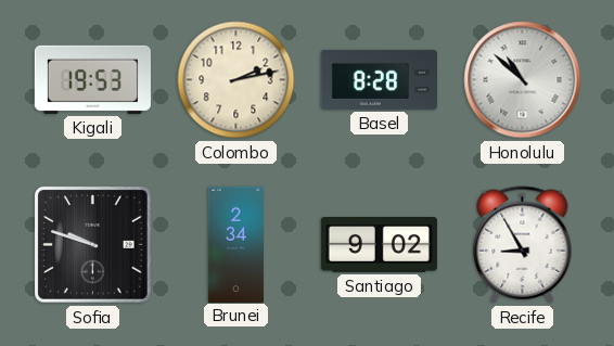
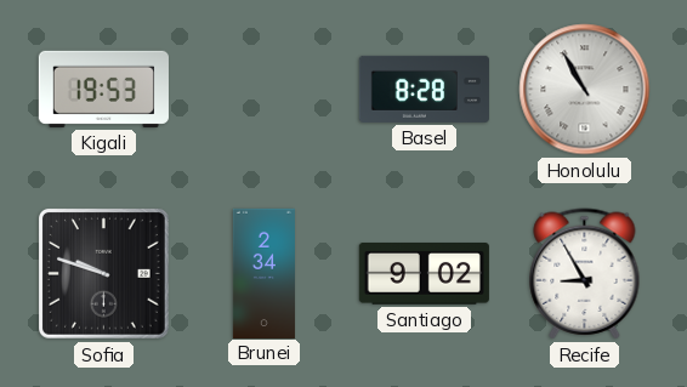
Colombo: 2:13 -> none (236, 80)
Honolulu: 10:52 -> 10:55 (585, 90)
